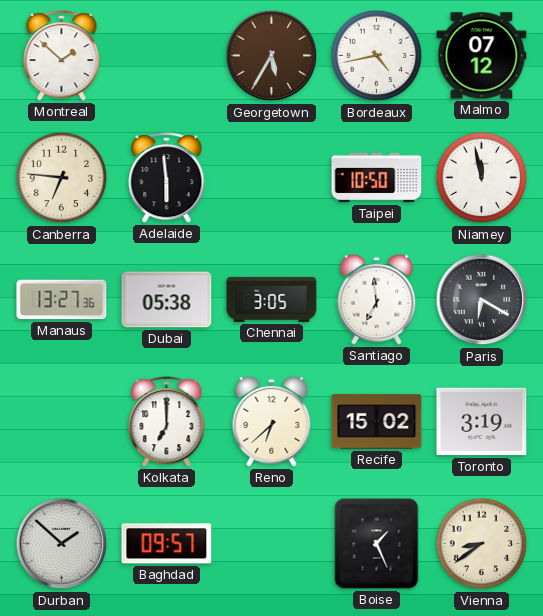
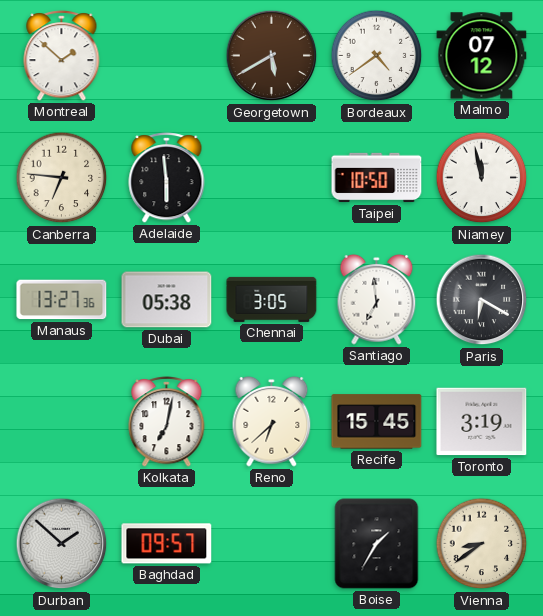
Georgetown: 5:35 -> 5:40 (272, 56)
Bordeaux: 4:43 -> 4:39 (377, 56)
Kolkata: 7:00 -> 7:02 (167, 422)
Recife: 15:02 -> 15:45 (377, 422)
Boise: 1:26 -> 1:35 (377, 544)
